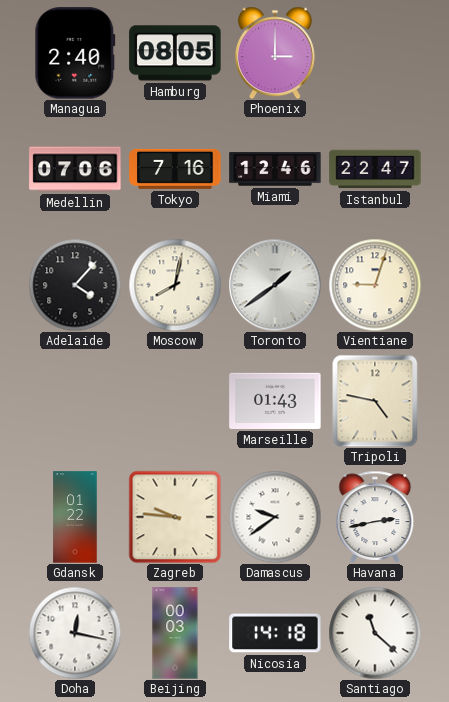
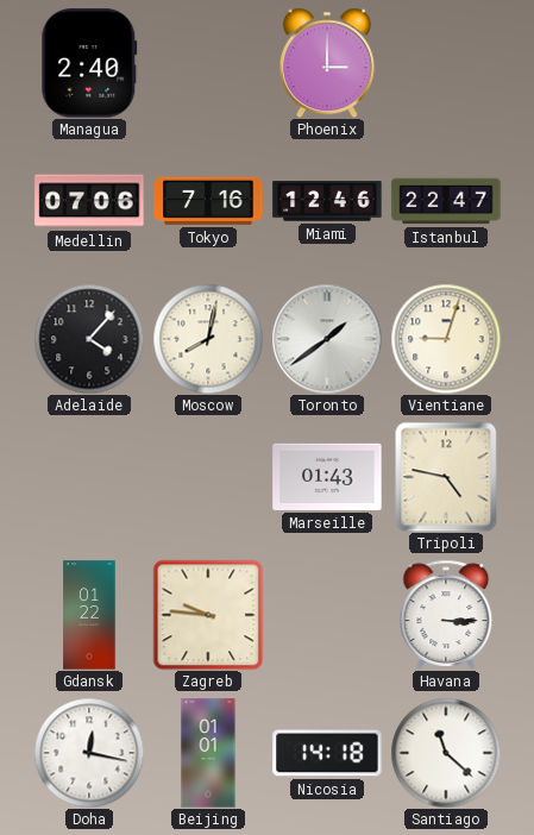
Hamburg: 08:05 -> none (175, 53)
Damascus: 9:39 -> none (275, 517)
Havana: 2:43 -> 3:15 (446, 615)
Beijing: 00:03 -> 01:01 (208, 753)
